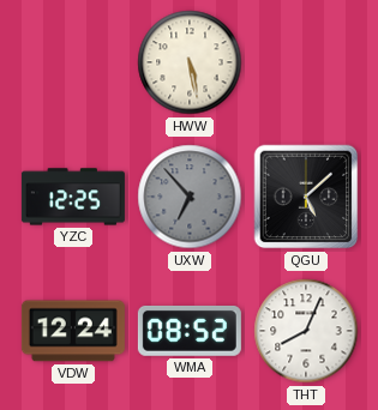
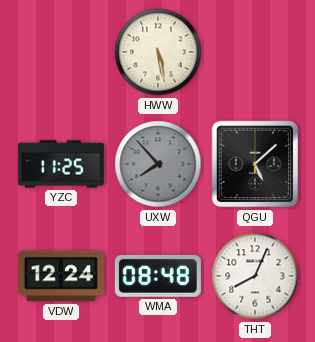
YZC: 12:25 -> 11:25 (61, 164)
UXW: 6:53 -> 7:53 (158, 164)
WMA: 08:52 -> 08:48 (158, 276)
